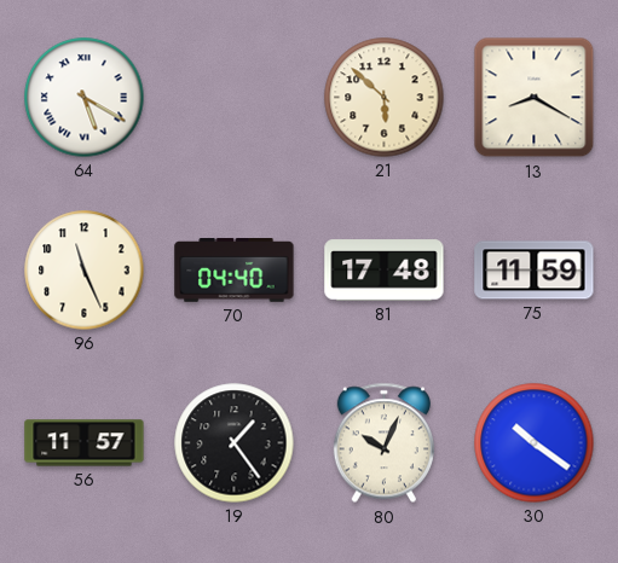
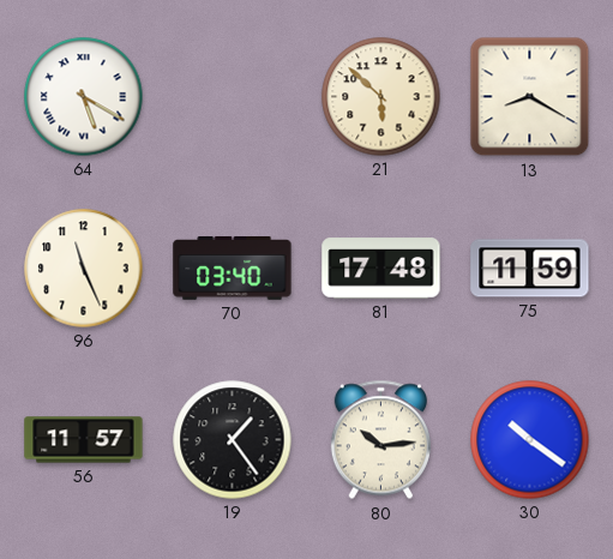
70: 04:40 -> 03:40 (233, 269)
80: 10:04 -> 10:14 (380, 440)
